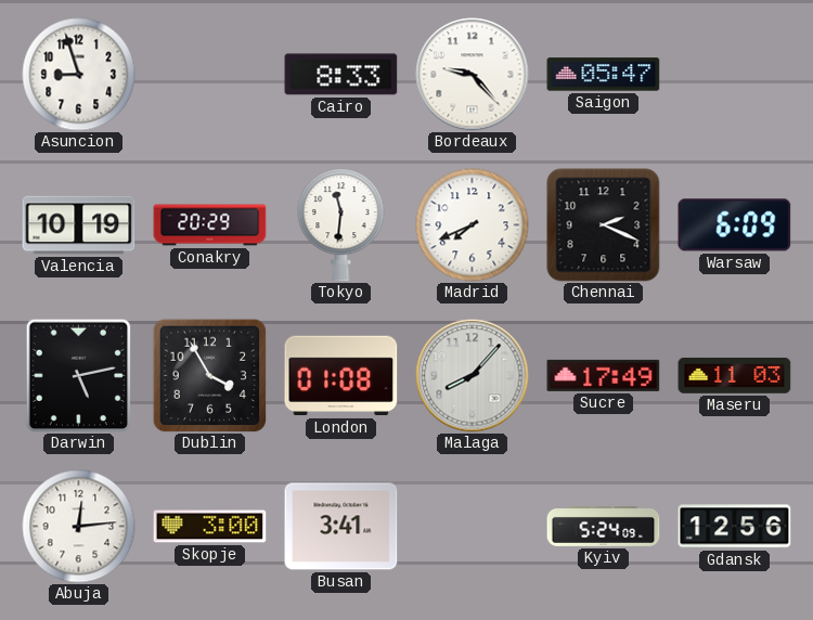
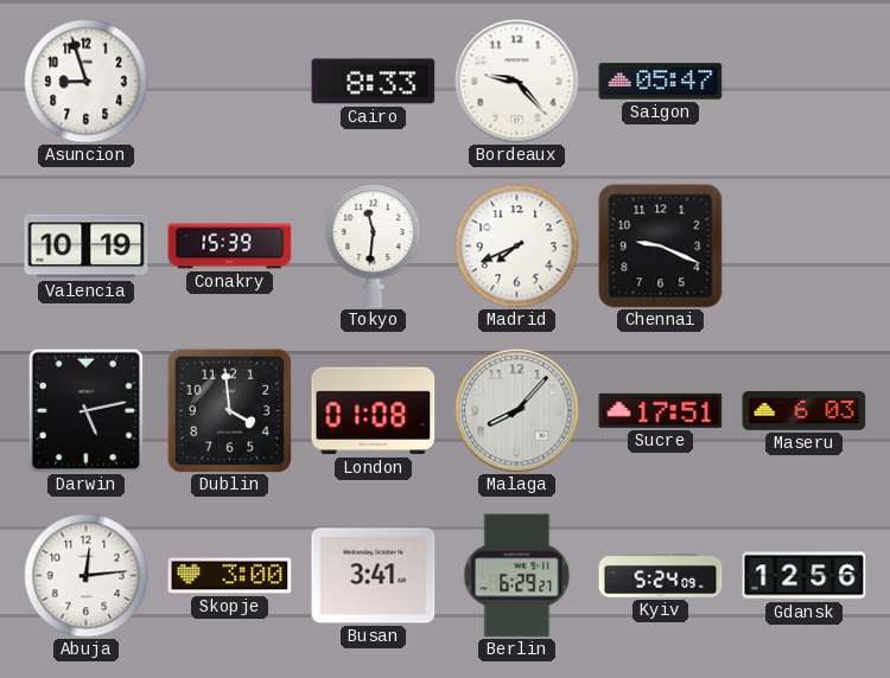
Conakry: 20:29 -> 15:39 (230, 247)
Chennai: 2:19 -> 9:19 (661, 247)
Warsaw: 6:09 -> none (735, 225)
Dublin: 3:55 -> 3:59 (229, 410)
Sucre: 17:49 -> 17:51 (661, 410)
Maseru: 11:03 -> 6:03 (805, 410)
Berlin: none -> 6:29 (517, 576)
